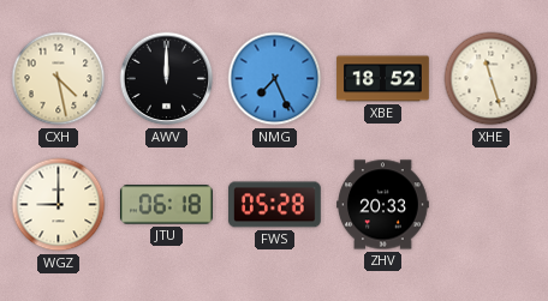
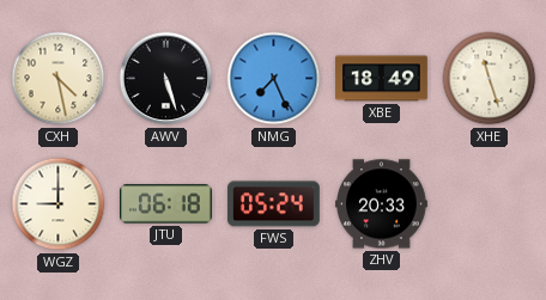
AWV: 12:00 -> 5:27 (166, 79)
XBE: 18:52 -> 18:49 (382, 79)
FWS: 05:28 -> 05:24 (274, 204)
